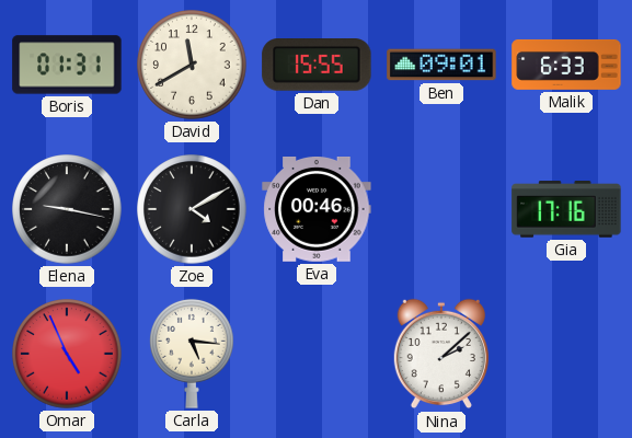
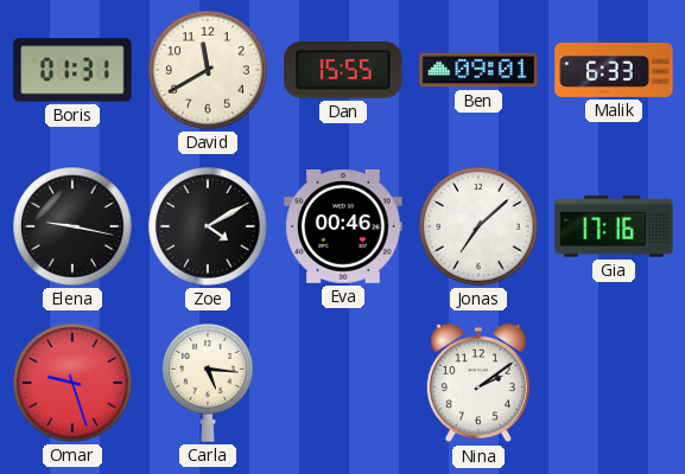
Jonas: none -> 7:08 (478, 226)
Omar: 4:56 -> 9:27 (72, 383)
Nina: 2:08 -> 2:09 (478, 383)
